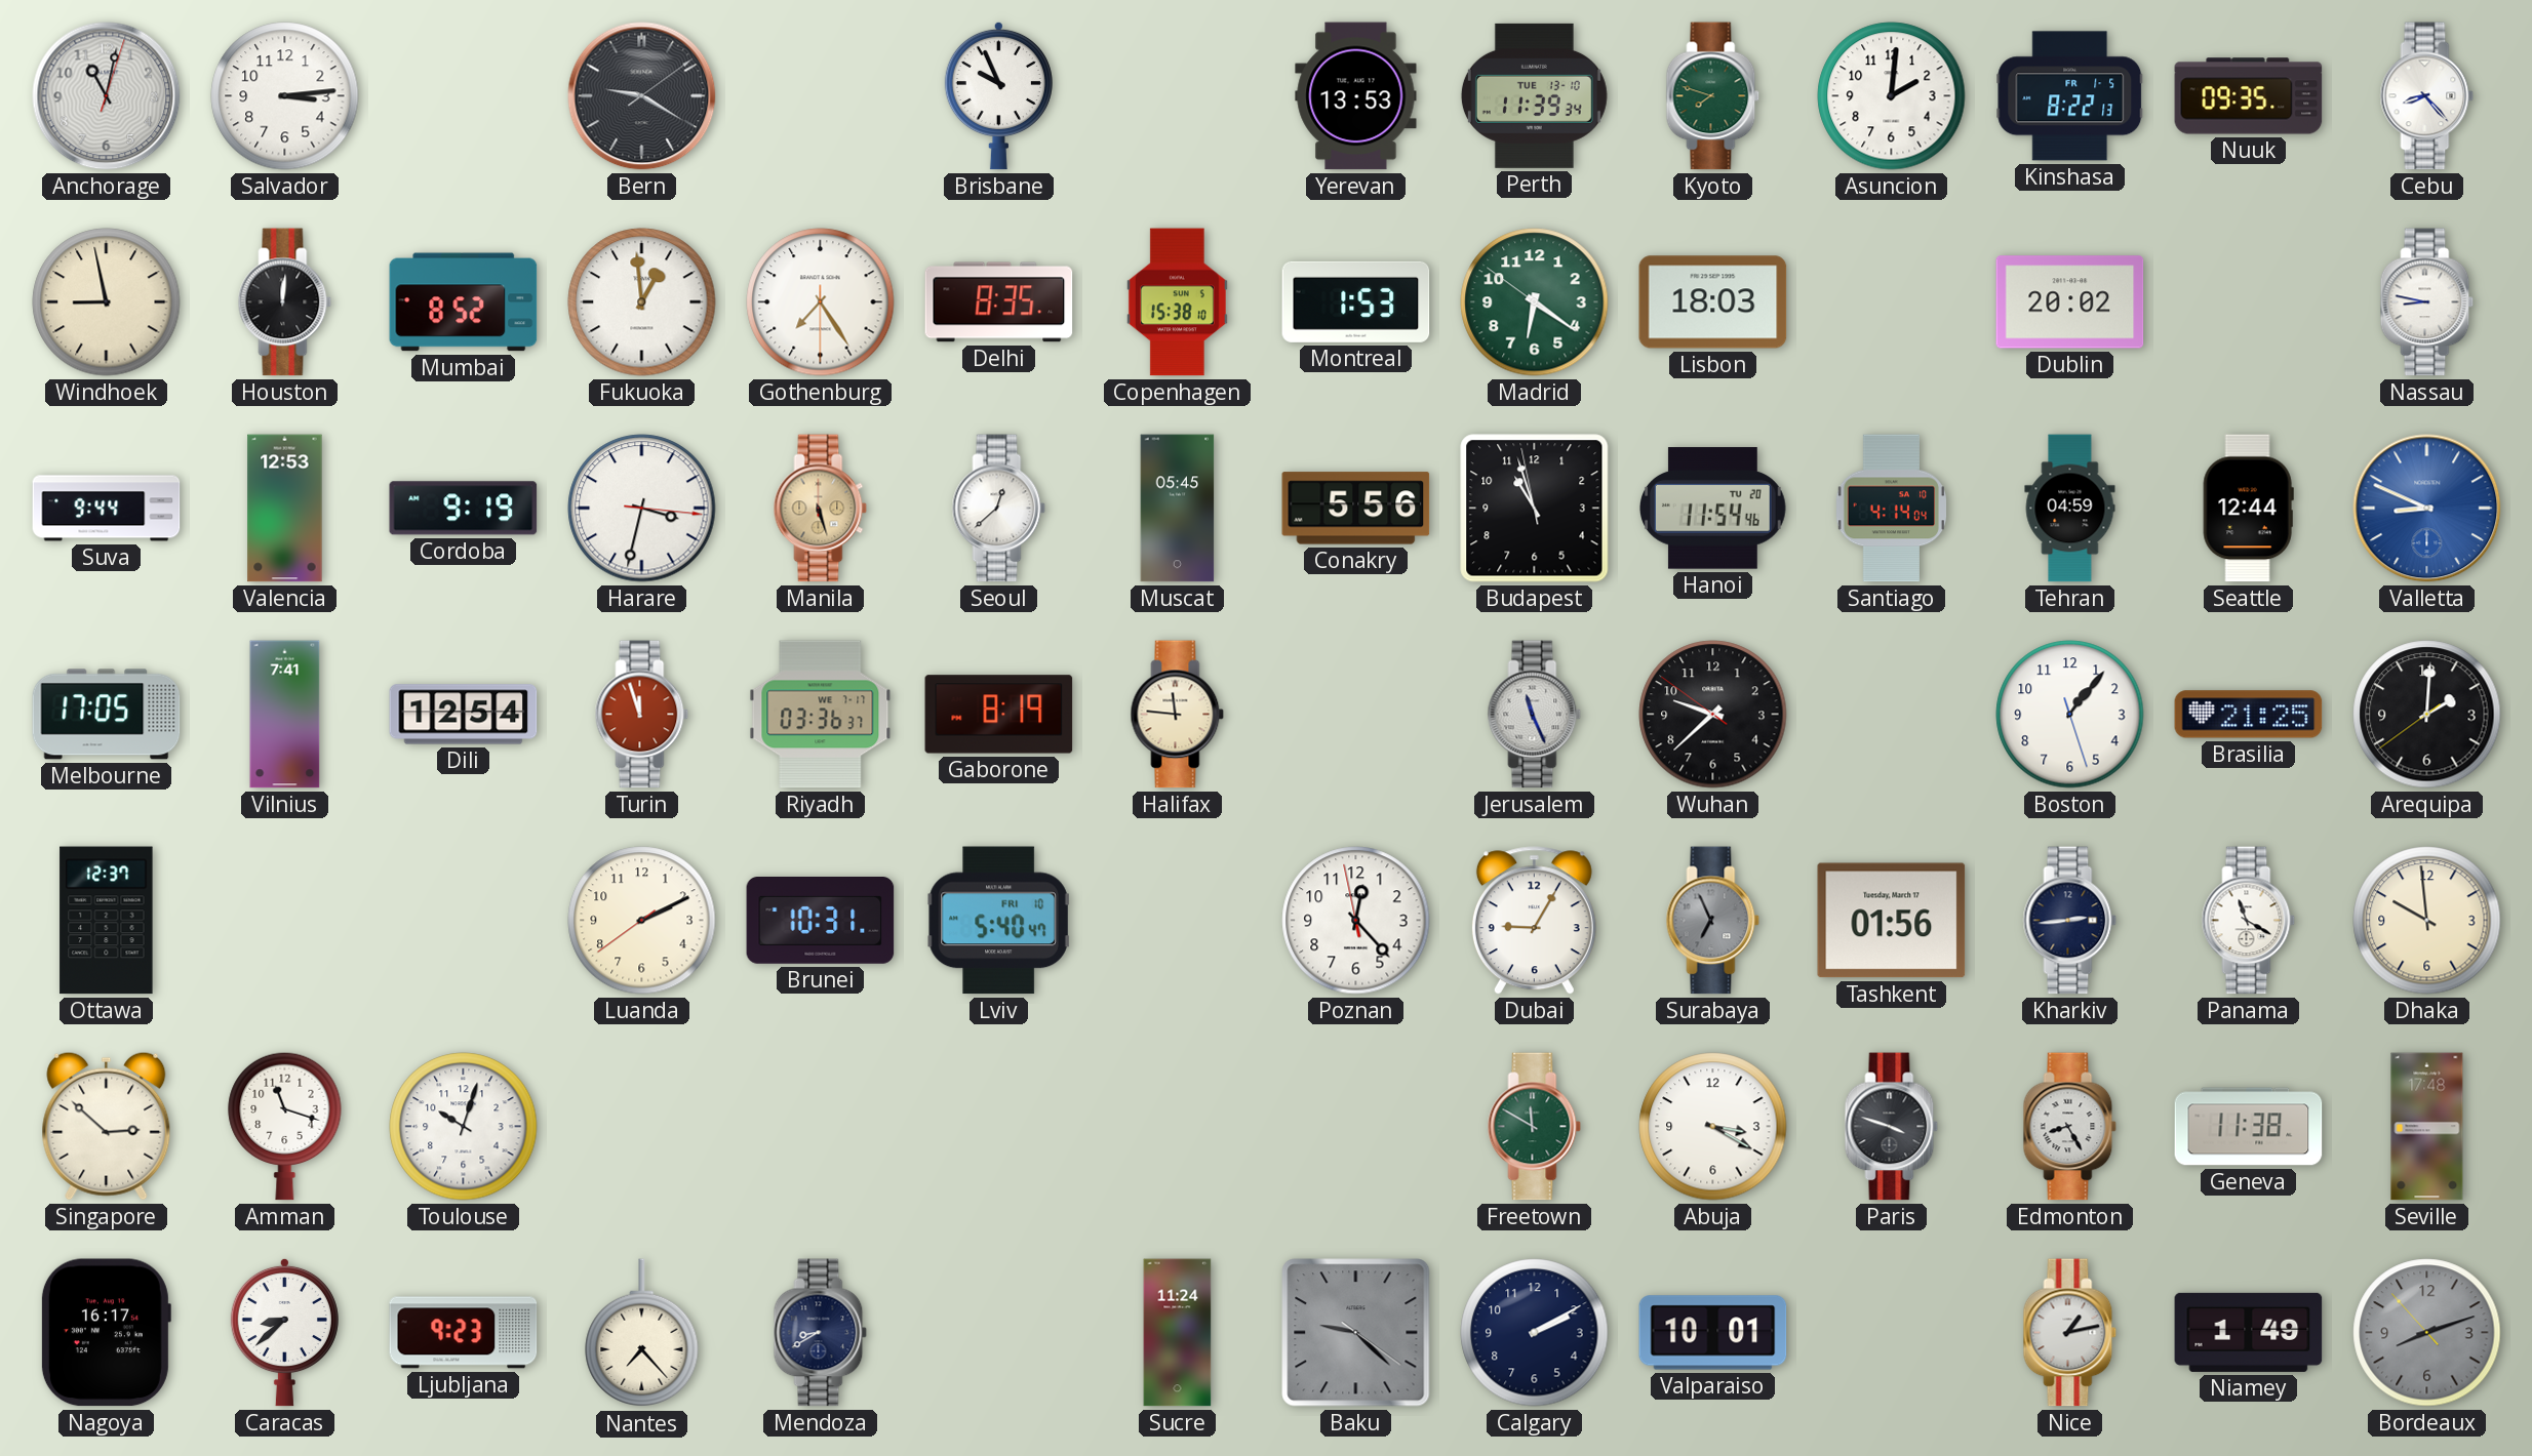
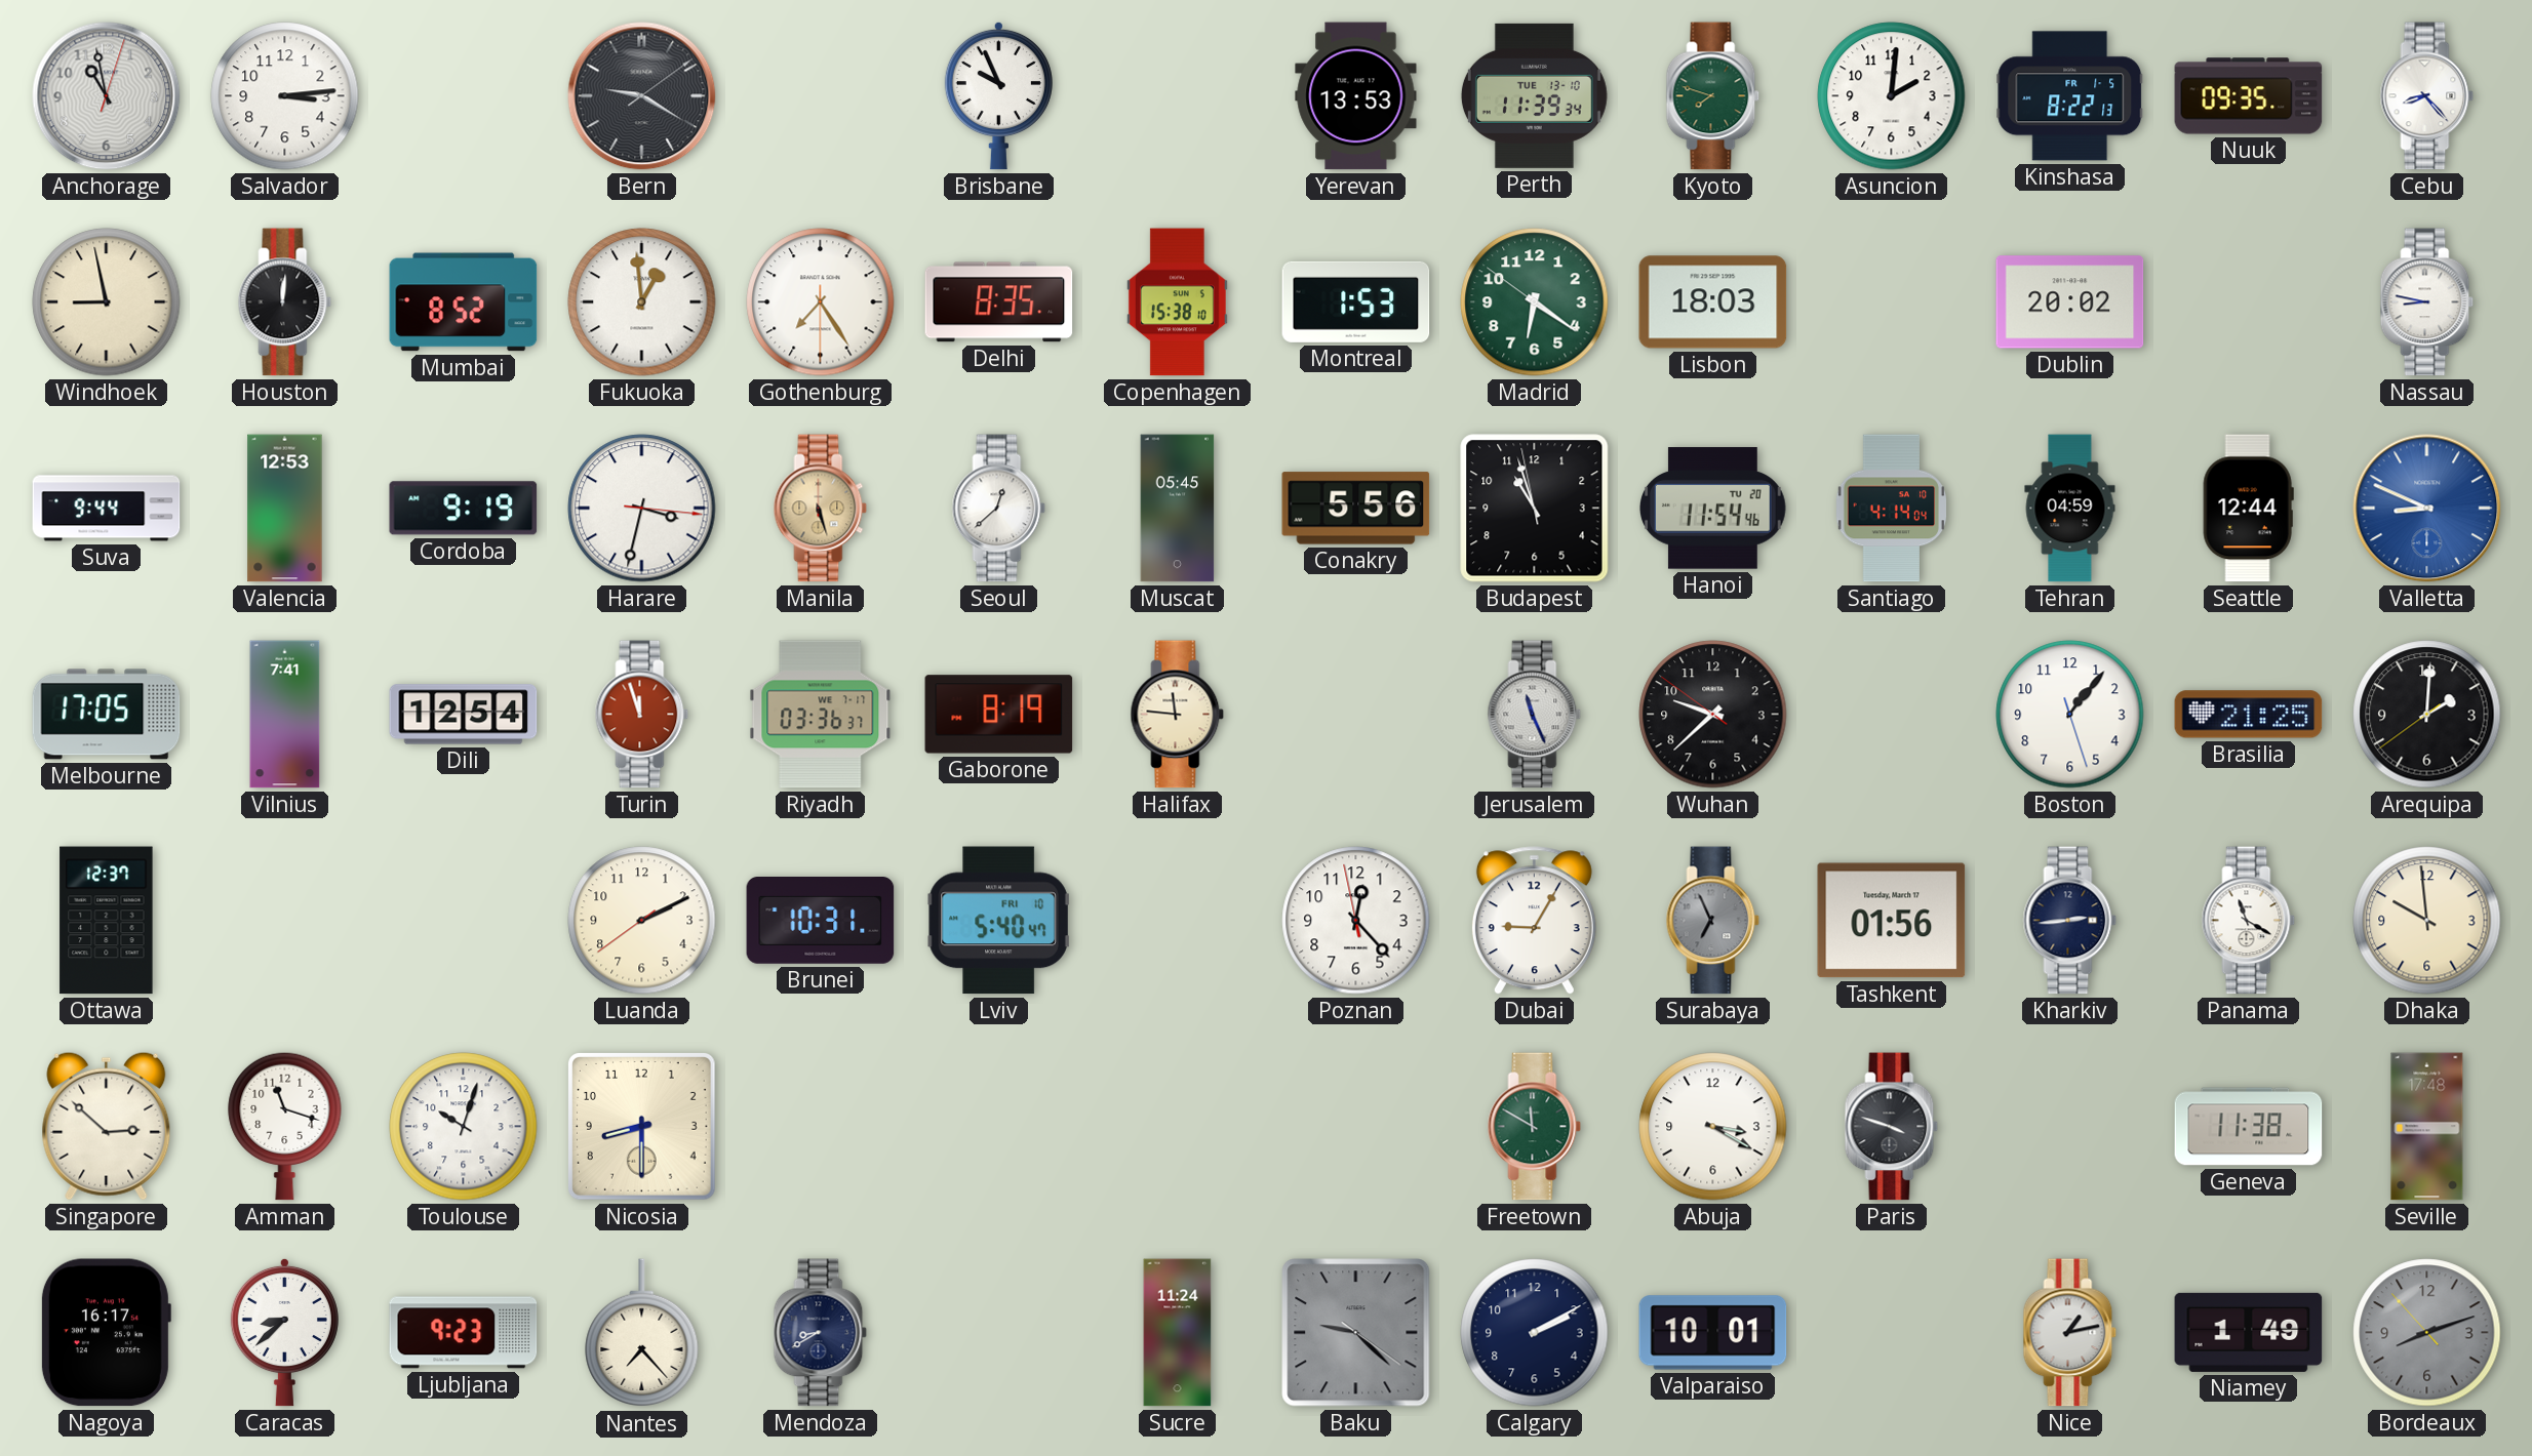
Anchorage: 11:02 -> 10:58 (107, 96)
Nicosia: none -> 8:30 (642, 1127)
Edmonton: 8:25 -> none (2070, 1127)
